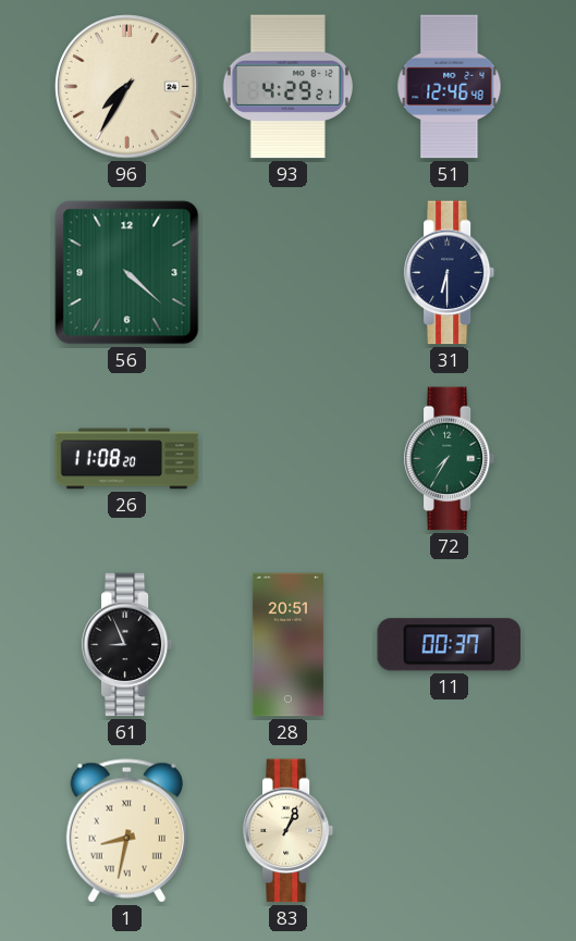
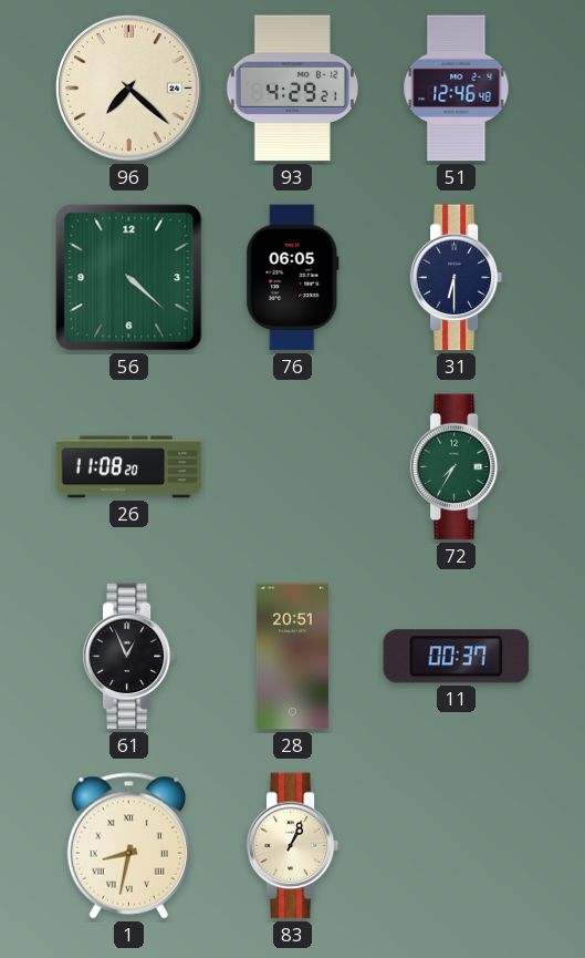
96: 7:35 -> 7:22 (129, 89)
76: none -> 06:05 (293, 278)
61: 8:56 -> 12:56 (129, 657)
